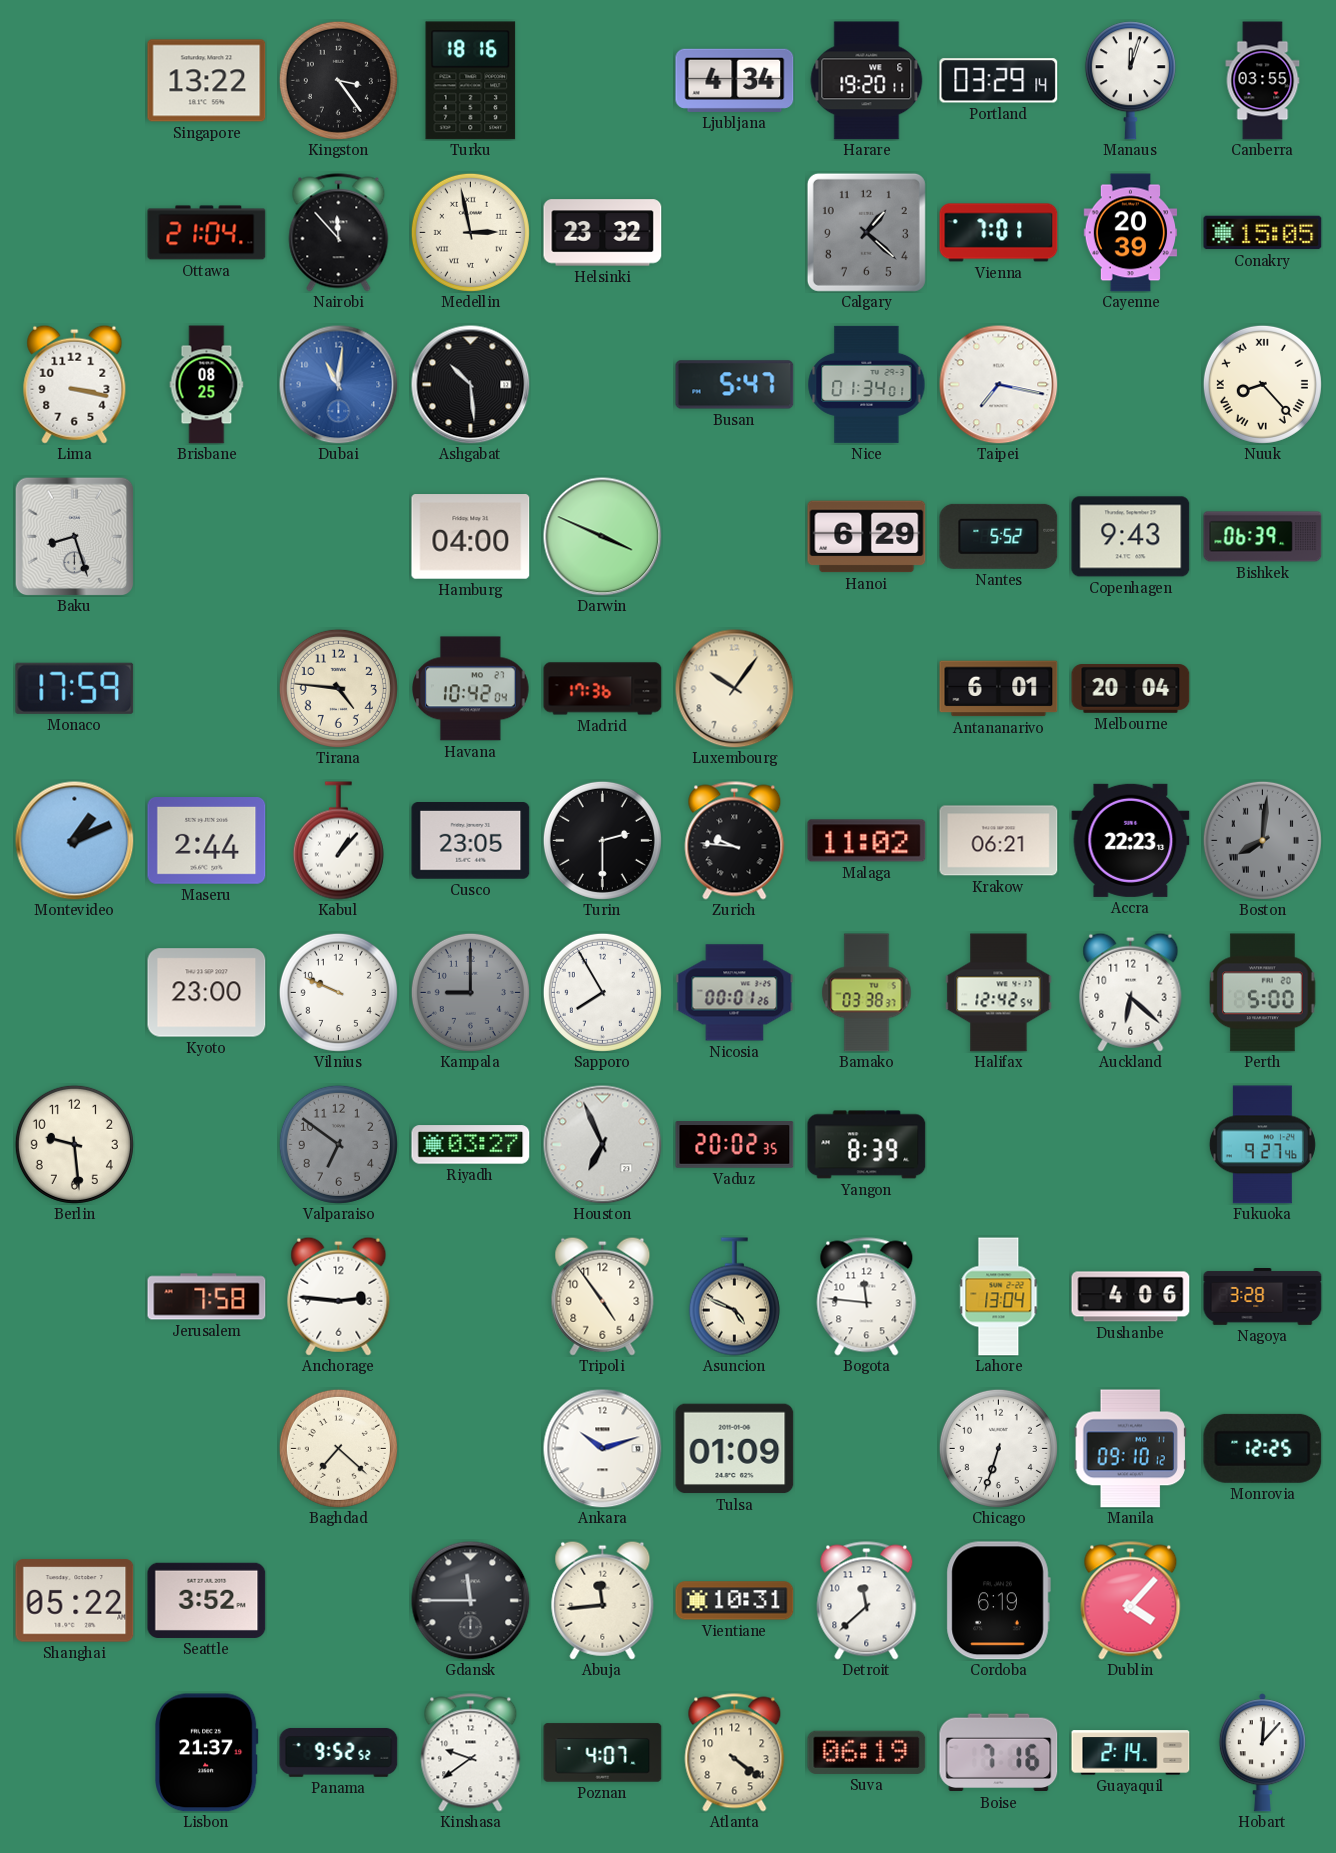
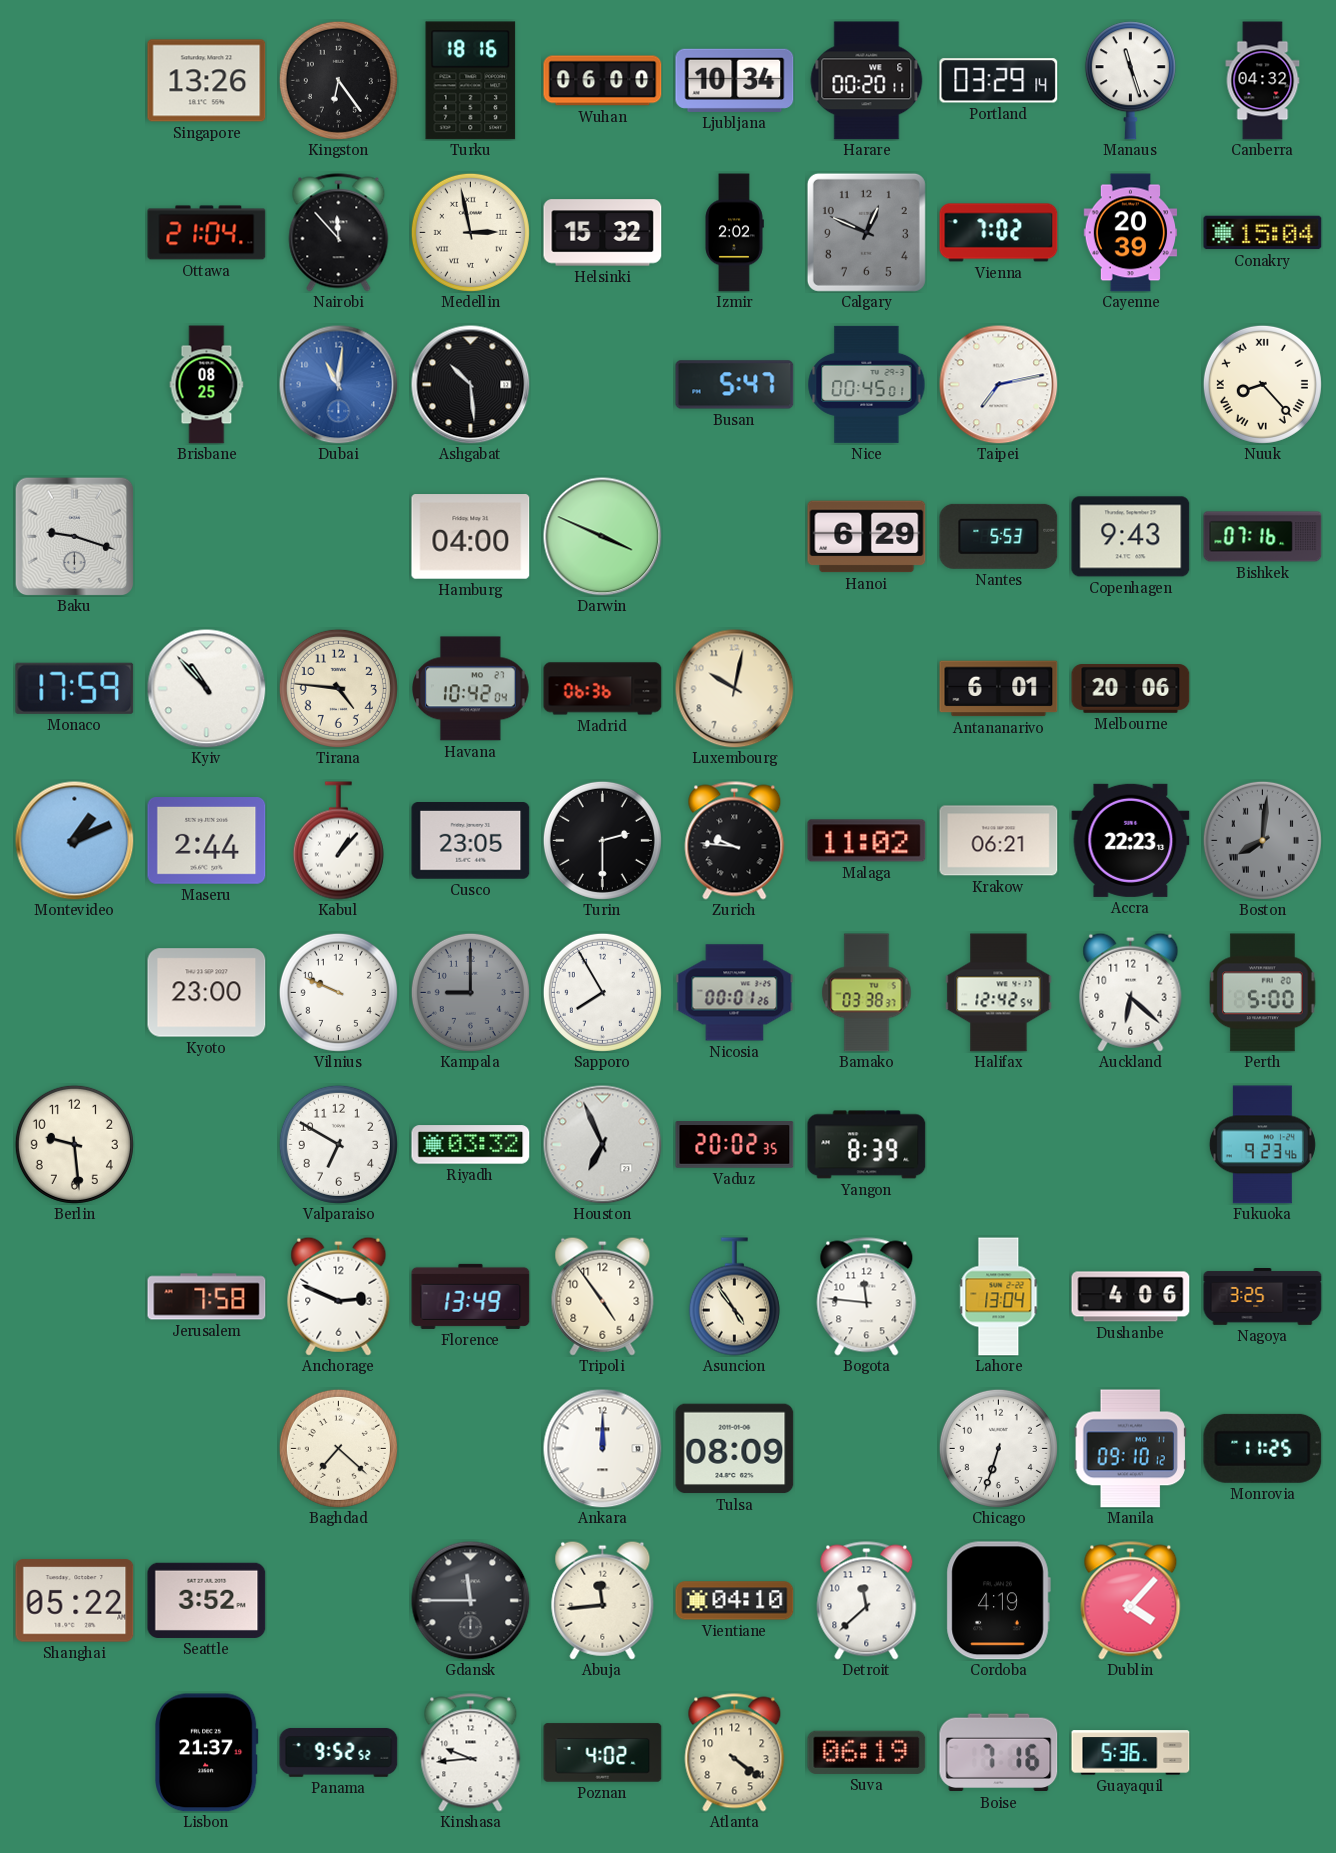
Singapore: 13:22 -> 13:26 (207, 81)
Kingston: 3:24 -> 6:24 (338, 80)
Wuhan: none -> 06:00 (603, 81)
Ljubljana: 4:34 -> 10:34 (735, 80)
Harare: 19:20 -> 00:20 (867, 81)
Manaus: 12:03 -> 11:27 (1130, 81)
Canberra: 03:55 -> 04:32 (1263, 81)
Helsinki: 23:32 -> 15:32 (603, 233)
Izmir: none -> 2:02 (734, 233)
Calgary: 1:22 -> 12:49 (866, 232)
Vienna: 7:01 -> 7:02 (999, 233)
Conakry: 15:05 -> 15:04 (1263, 233)
Lima: 3:17 -> none (75, 384)
Nice: 01:34 -> 00:45 (867, 384)
Taipei: 7:17 -> 7:13 (999, 385)
Baku: 8:27 -> 9:18 (74, 536)
Nantes: 5:52 -> 5:53 (999, 536)
Bishkek: 06:39 -> 07:16 (1263, 537)
Kyiv: none -> 10:53 (207, 689)
Madrid: 17:36 -> 06:36 (603, 689)
Luxembourg: 10:06 -> 10:02 (735, 689)
Melbourne: 20:04 -> 20:06 (1131, 689)
Valparaiso: 6:51 -> 6:50 (338, 1144)
Valparaiso dial: grey -> white (338, 1144)
Riyadh: 03:27 -> 03:32 (471, 1145)
Fukuoka: 9:27 -> 9:23 (1262, 1145)
Anchorage: 2:46 -> 2:49 (339, 1296)
Florence: none -> 13:49 (471, 1296)
Asuncion: 4:49 -> 4:54 (734, 1297)
Nagoya: 3:28 -> 3:25 (1263, 1297)
Ankara: 10:12 -> 12:00 (603, 1449)
Tulsa: 01:09 -> 08:09 (735, 1449)
Monrovia: 12:25 -> 11:25 (1263, 1448)
Vientiane: 10:31 -> 04:10 (735, 1601)
Cordoba: 6:19 -> 4:19 (998, 1601)
Kinshasa: 9:39 -> 9:44 (471, 1753)
Poznan: 4:07 -> 4:02 (603, 1753)
Guayaquil: 2:14 -> 5:36 (1131, 1753)
Hobart: 12:07 -> none (1262, 1753)
